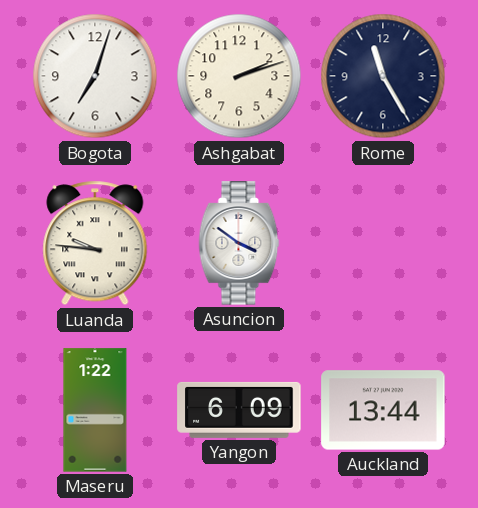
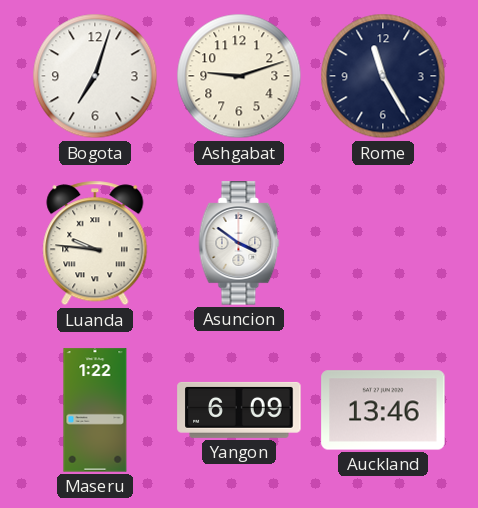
Ashgabat: 2:12 -> 9:12 (239, 76)
Auckland: 13:44 -> 13:46 (383, 410)
